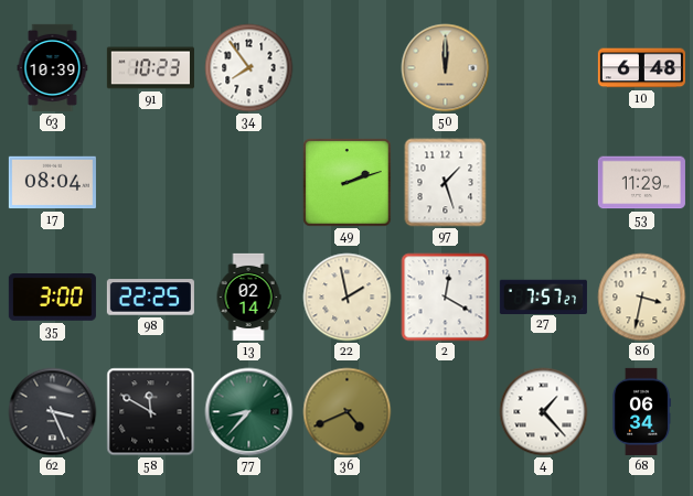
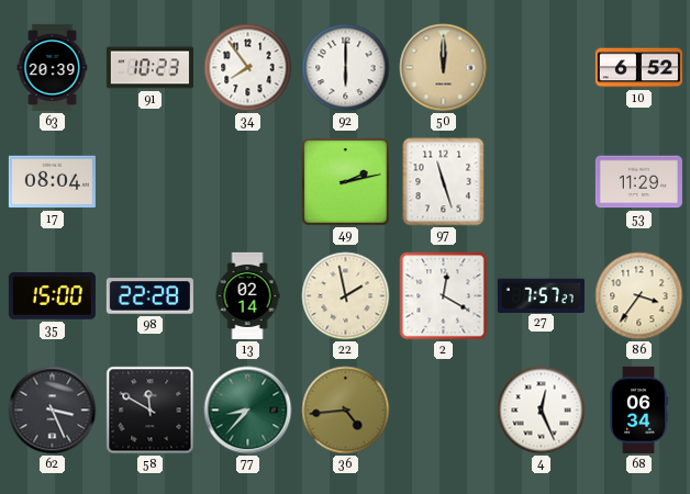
63: 10:39 -> 20:39 (53, 67)
92: none -> 6:00 (346, 68)
10: 6:48 -> 6:52 (638, 68)
49: 2:12 -> 2:13 (346, 182)
97: 1:27 -> 11:27 (444, 182)
35: 3:00 -> 15:00 (52, 296)
98: 22:25 -> 22:28 (149, 296)
86: 3:32 -> 3:36 (639, 296)
36: 4:41 -> 4:44 (346, 411)
4: 1:23 -> 12:26 (542, 411)
